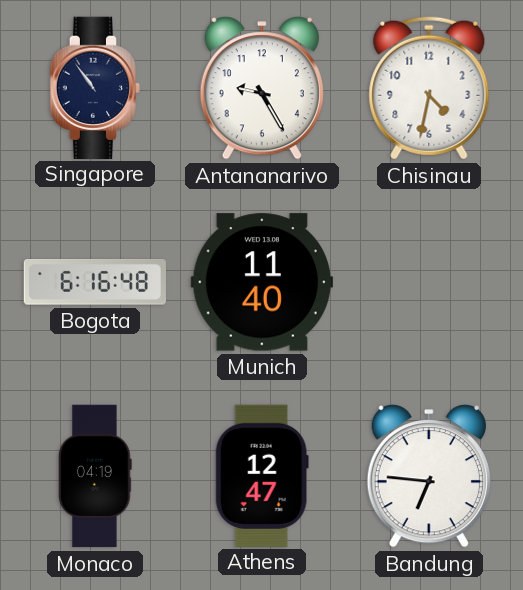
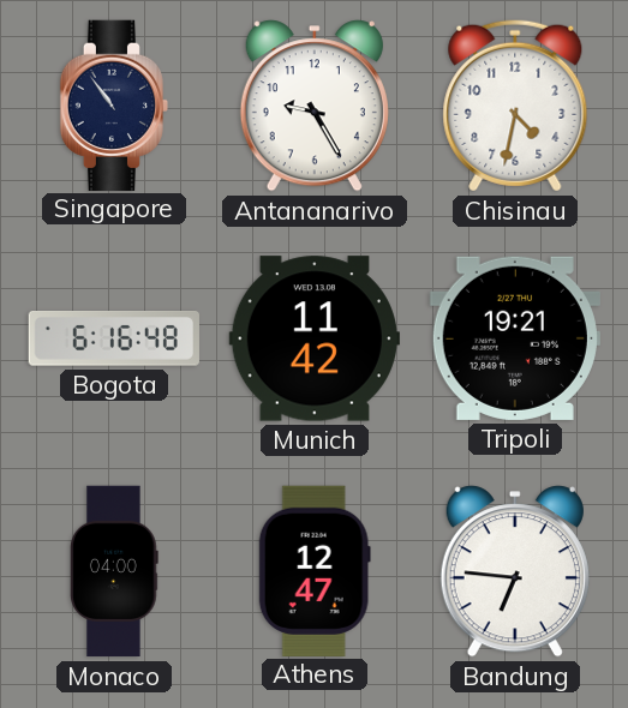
Munich: 11:40 -> 11:42 (315, 338)
Tripoli: none -> 19:21 (515, 338)
Monaco: 04:19 -> 04:00 (114, 571)
